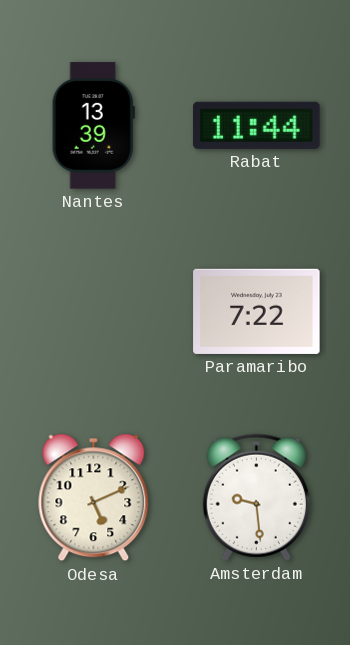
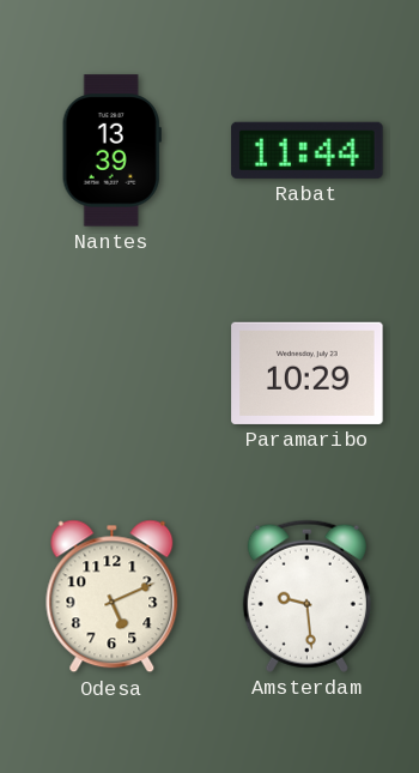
Paramaribo: 7:22 -> 10:29 (308, 373)
